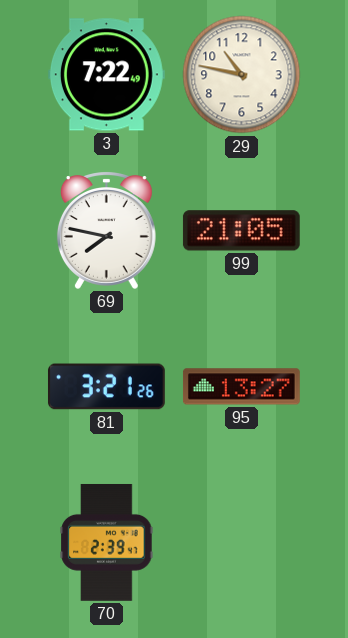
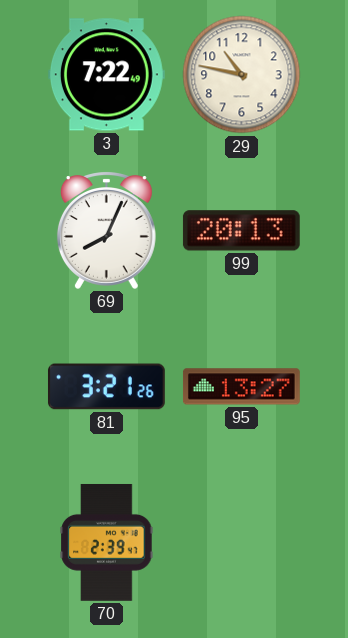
69: 7:47 -> 8:04 (106, 230)
99: 21:05 -> 20:13 (241, 231)
